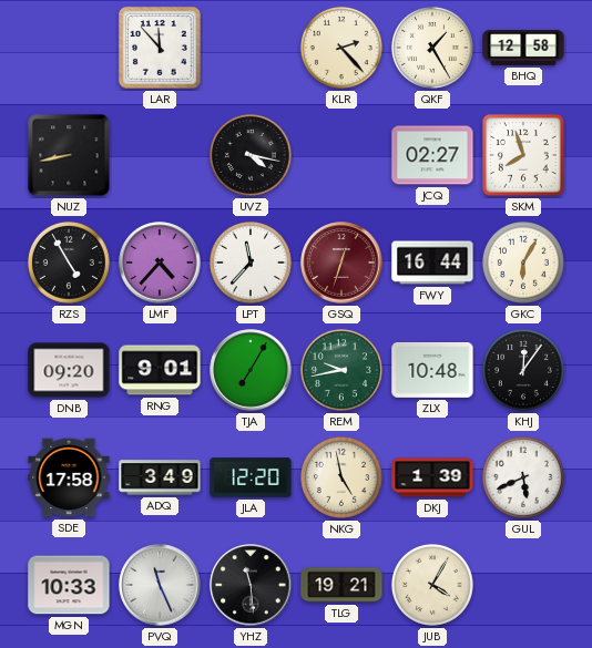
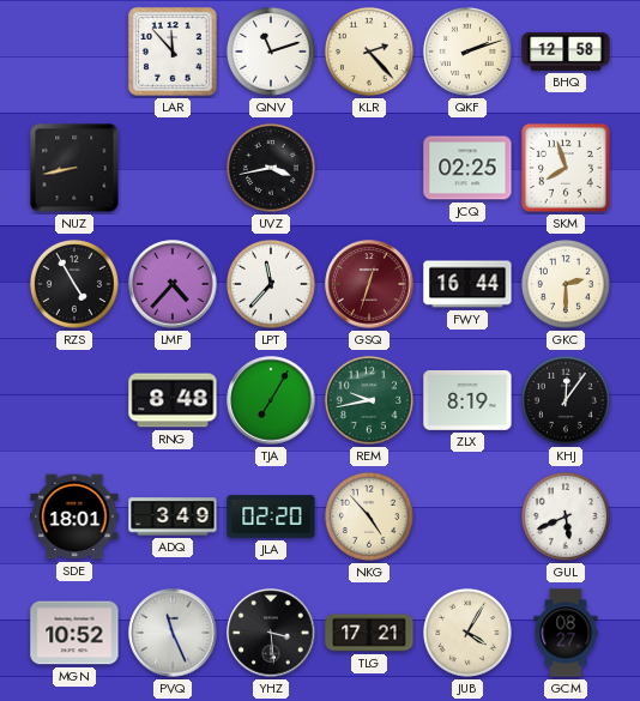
QNV: none -> 11:12 (271, 52)
QKF: 1:25 -> 2:12 (467, 52)
UVZ: 4:17 -> 3:43 (271, 168)
JCQ: 02:27 -> 02:25 (467, 168)
GKC: 6:05 -> 2:30 (566, 284)
DNB: 09:20 -> none (69, 370)
RNG: 9:01 -> 8:48 (173, 400)
ZLX: 10:48 -> 8:19 (467, 401)
SDE: 17:58 -> 18:01 (74, 516)
JLA: 12:20 -> 02:20 (271, 516)
NKG: 4:58 -> 4:53 (369, 516)
DKJ: 1:39 -> none (432, 477)
MGN: 10:33 -> 10:52 (74, 633)
YHZ: 11:29 -> 3:29 (271, 633)
TLG: 19:21 -> 17:21 (369, 633)
GCM: none -> 08:27 (566, 633)
